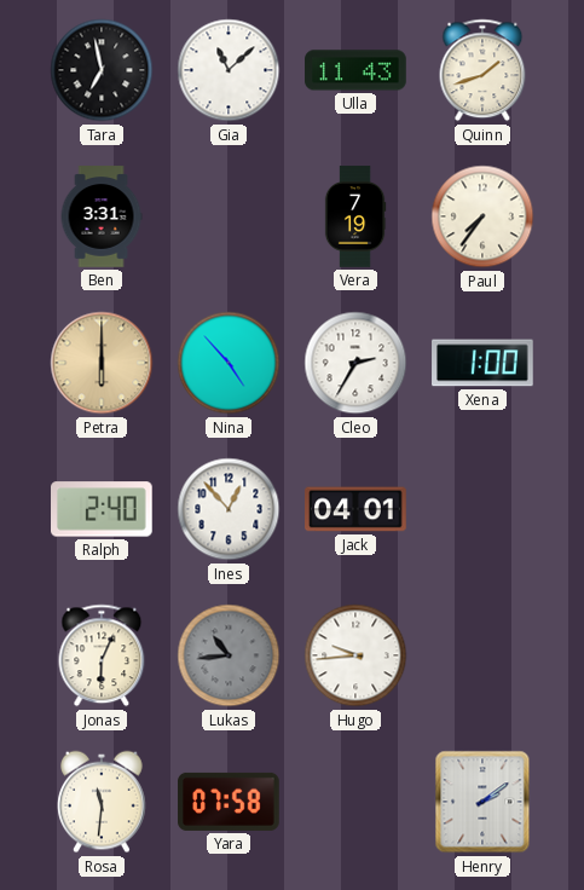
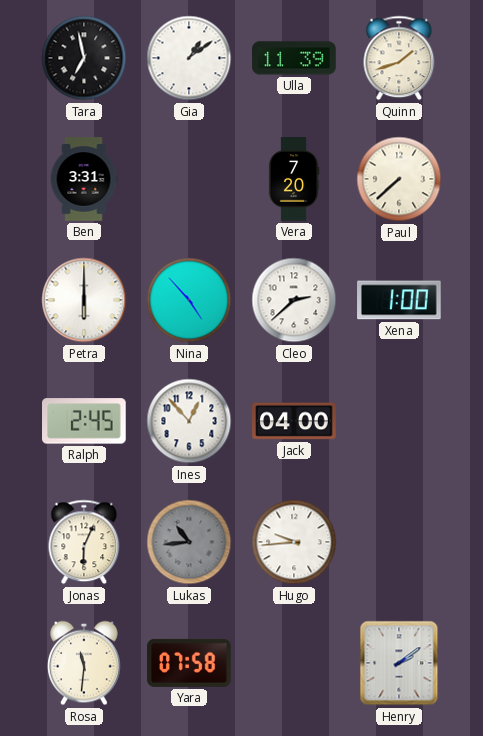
Gia: 11:08 -> 1:09 (189, 58)
Ulla: 11:43 -> 11:39 (294, 58)
Vera: 7:19 -> 7:20 (294, 179)
Paul: 7:36 -> 7:38 (399, 179)
Petra dial: champagne -> white (84, 300)
Cleo: 2:35 -> 2:38 (294, 300)
Ralph: 2:40 -> 2:45 (85, 421)
Jack: 04:01 -> 04:00 (294, 421)
